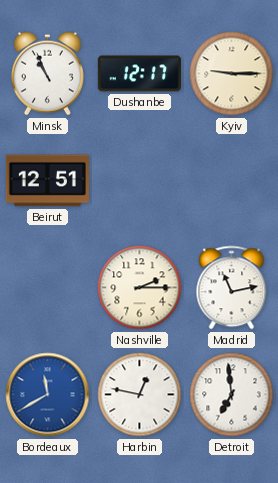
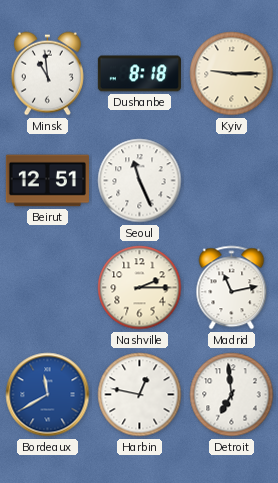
Minsk: 10:56 -> 10:59 (47, 74)
Dushanbe: 12:17 -> 8:18 (139, 74)
Seoul: none -> 11:26 (140, 181)
